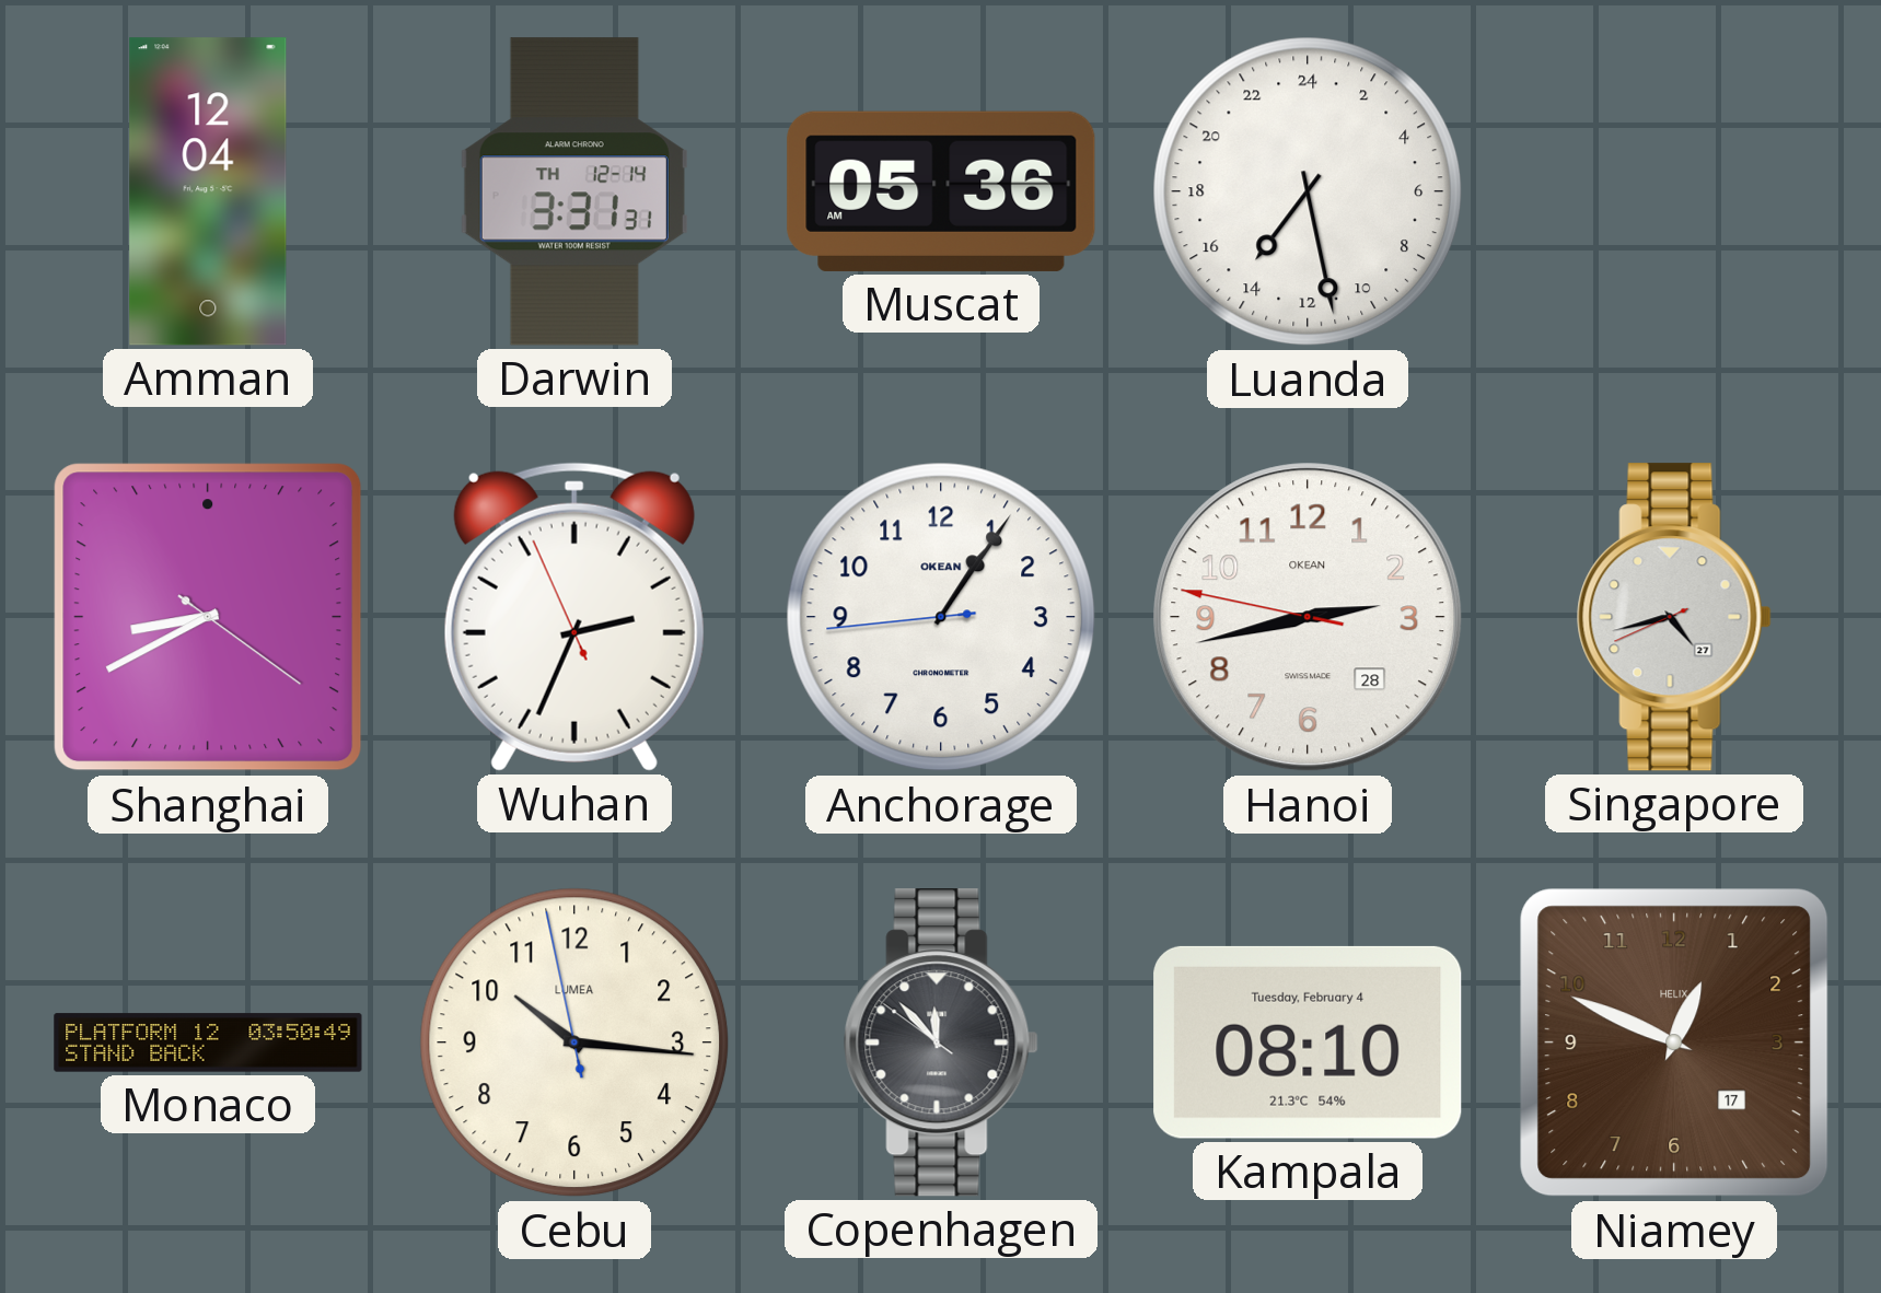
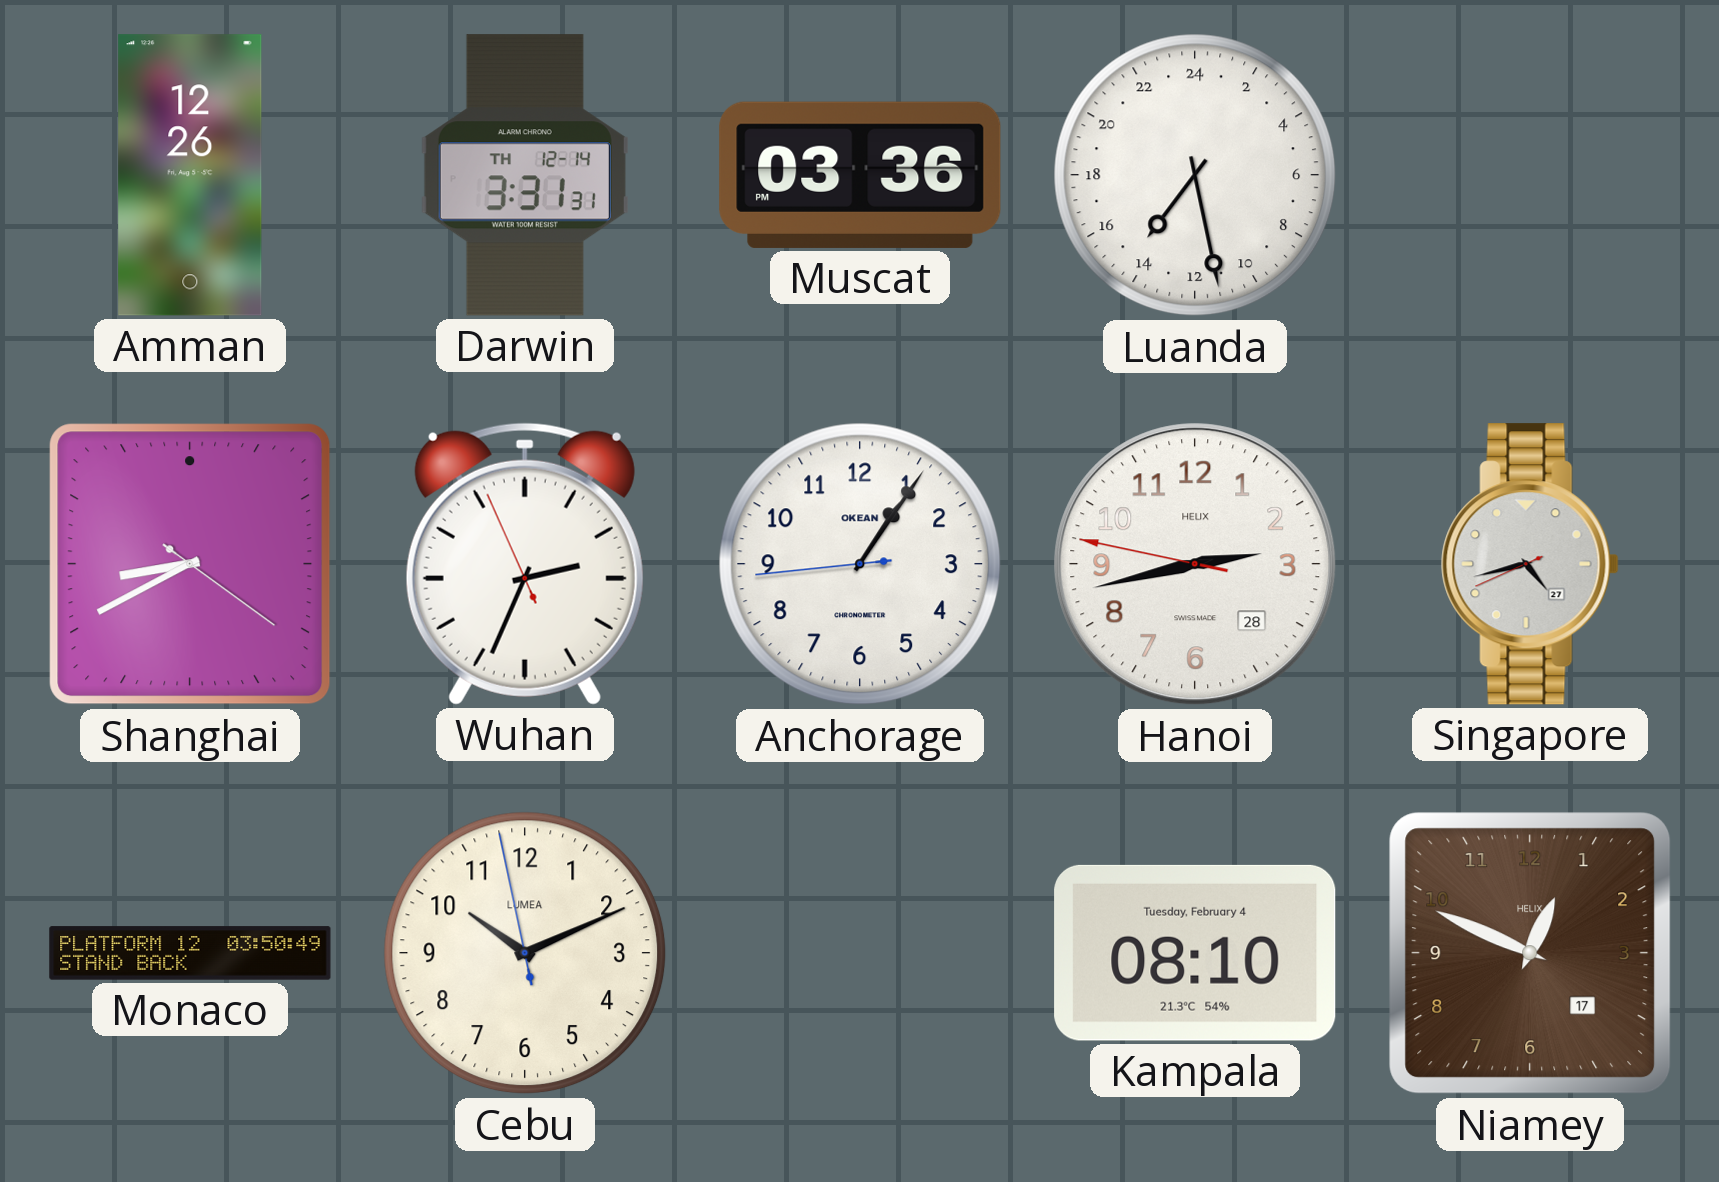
Amman: 12:04 -> 12:26 (190, 175)
Muscat: 05:36 -> 03:36 (860, 175)
Hanoi brand: OKEAN -> HELIX (1195, 564)
Cebu: 10:15 -> 10:10 (525, 953)
Copenhagen: 11:52 -> none (941, 1042)
